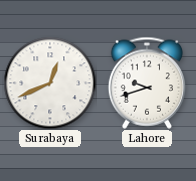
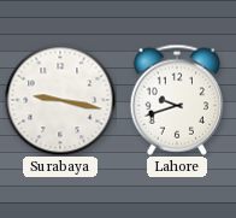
Surabaya: 12:41 -> 9:17 (60, 100)
